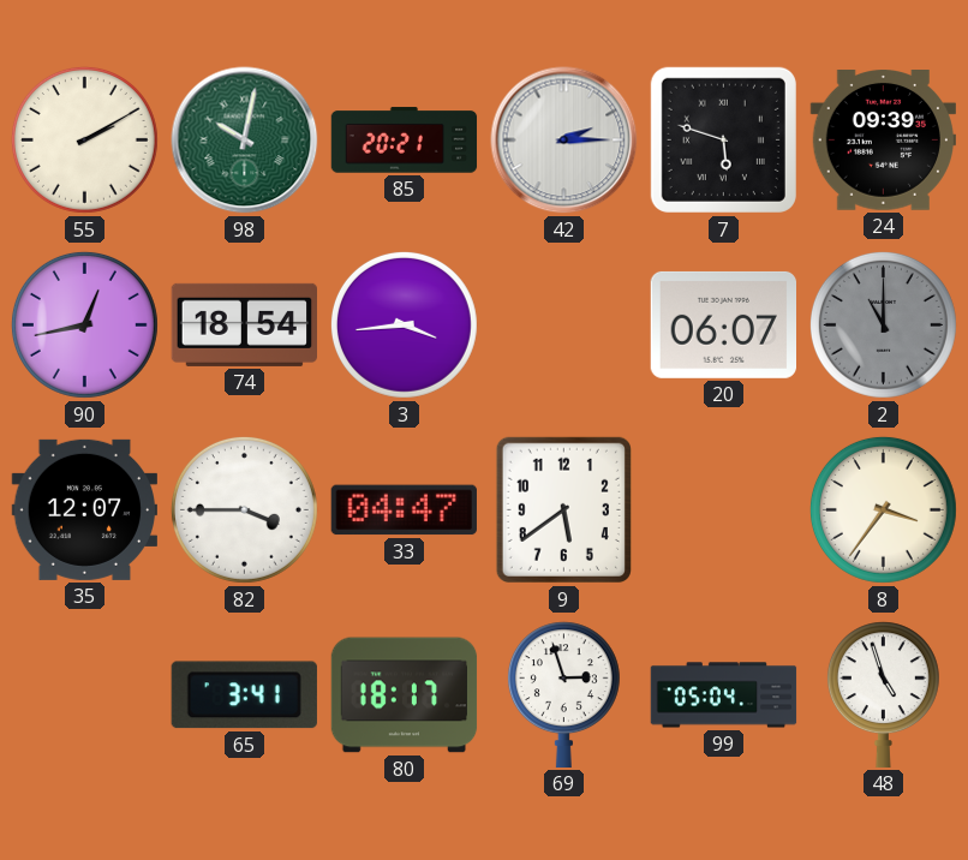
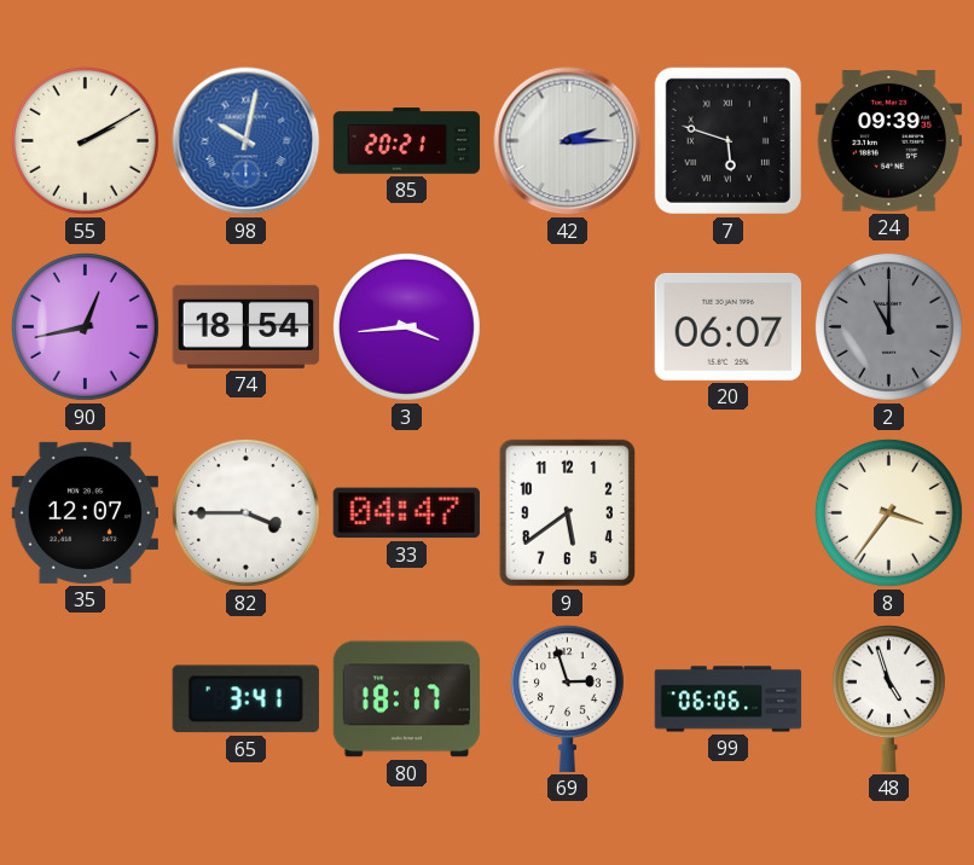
98 dial: green -> blue (247, 141)
99: 05:04 -> 06:06 (729, 699)
